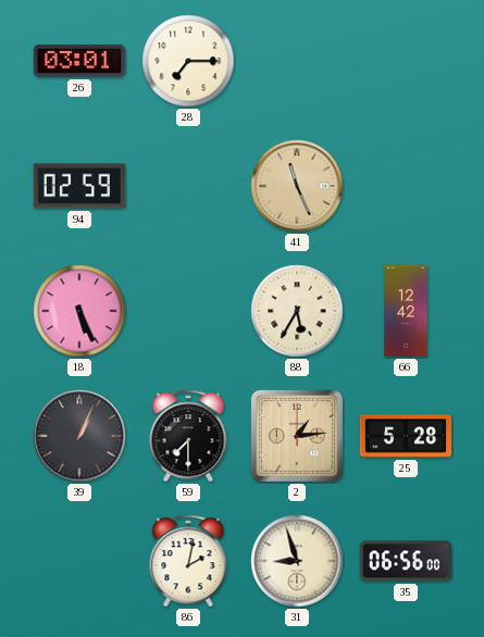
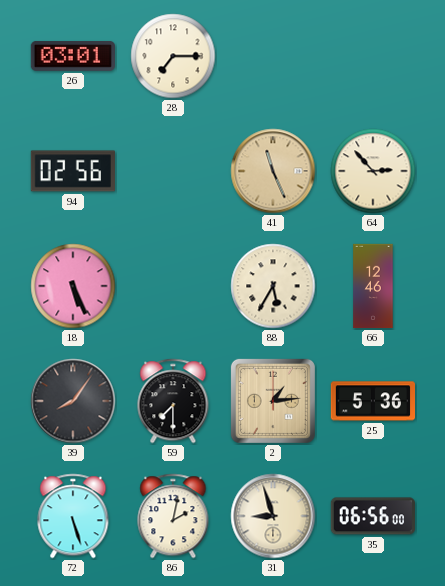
94: 02:59 -> 02:56 (73, 171)
64: none -> 2:53 (373, 171)
66: 12:42 -> 12:46 (373, 286)
39: 1:04 -> 8:06 (73, 401)
25: 5:28 -> 5:36 (372, 401)
72: none -> 5:27 (73, 516)
